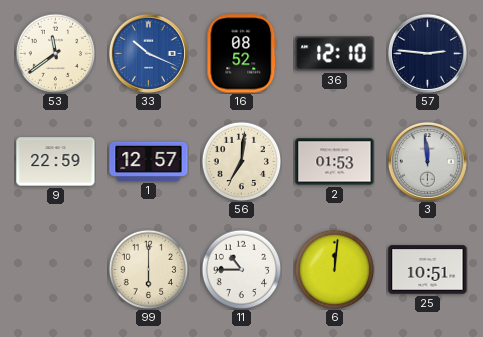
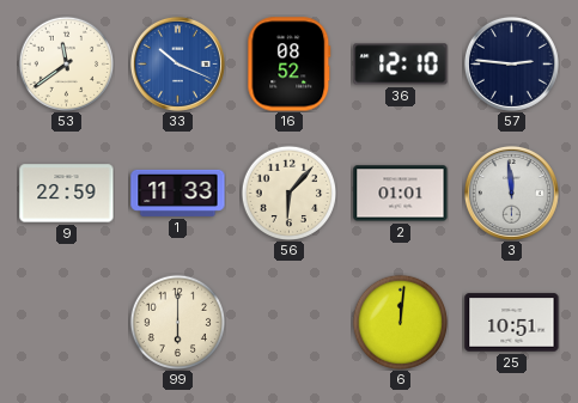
1: 12:57 -> 11:33 (178, 193)
56: 7:01 -> 6:07 (288, 193)
2: 01:53 -> 01:01 (401, 194)
11: 10:45 -> none (241, 269)
